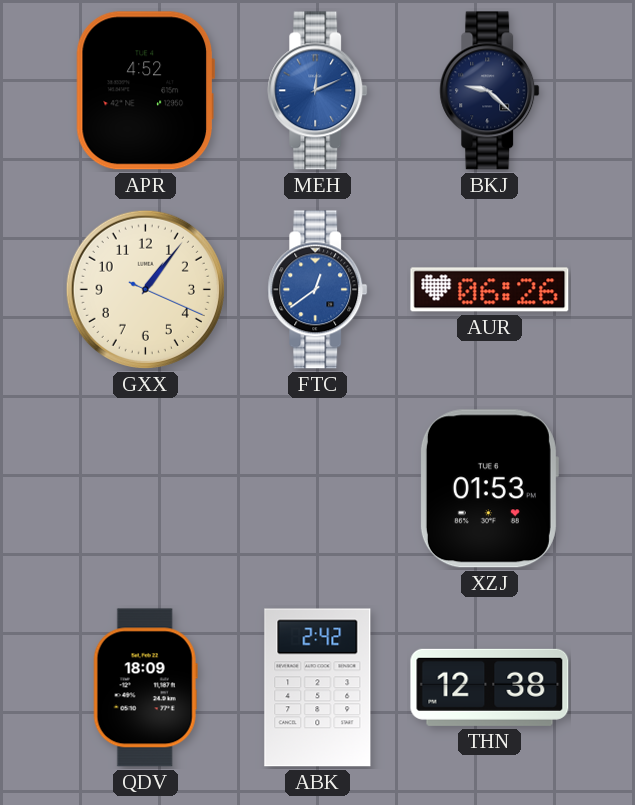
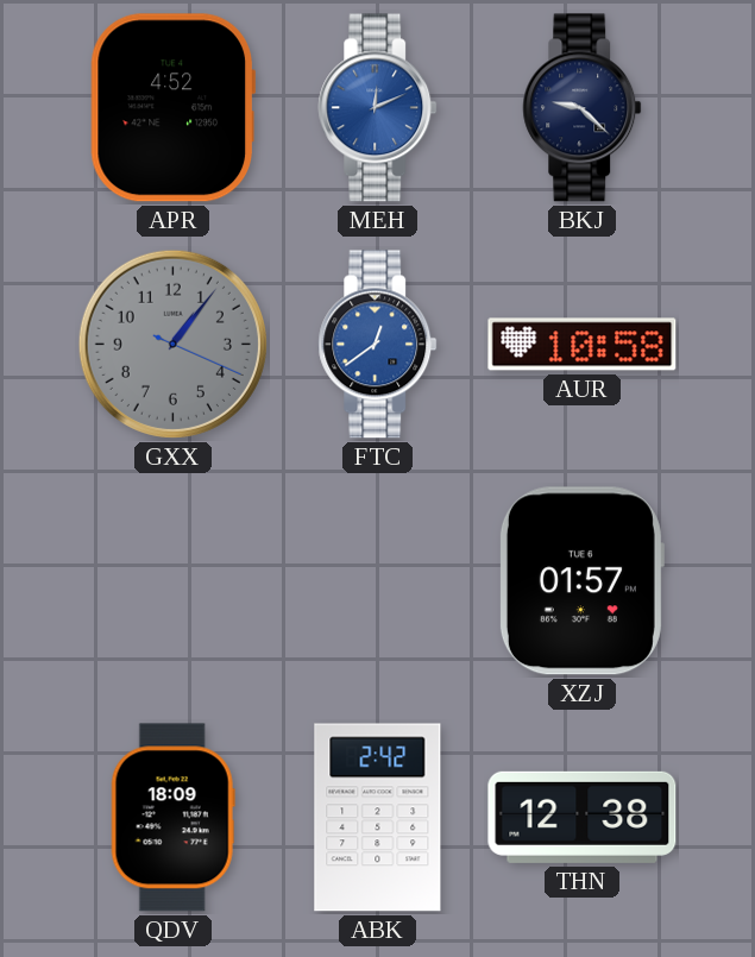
GXX dial: cream -> grey (172, 344)
AUR: 06:26 -> 10:58 (583, 345)
XZJ: 01:53 -> 01:57 (581, 581)
